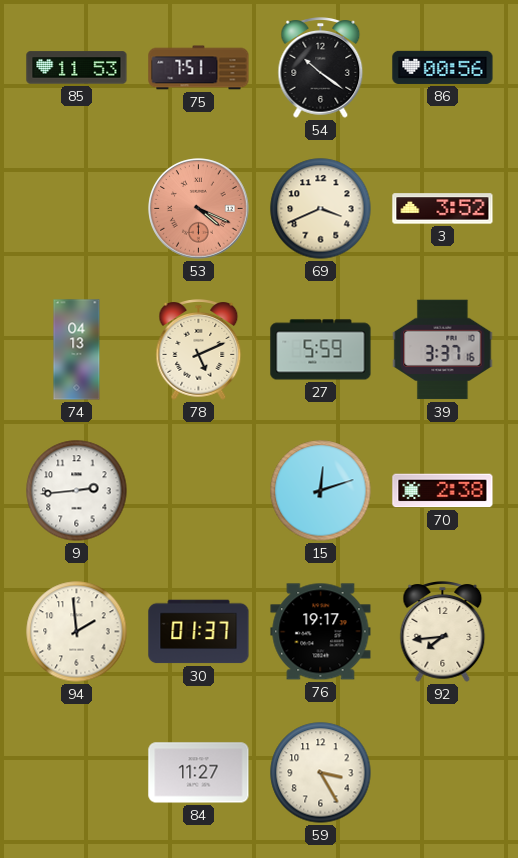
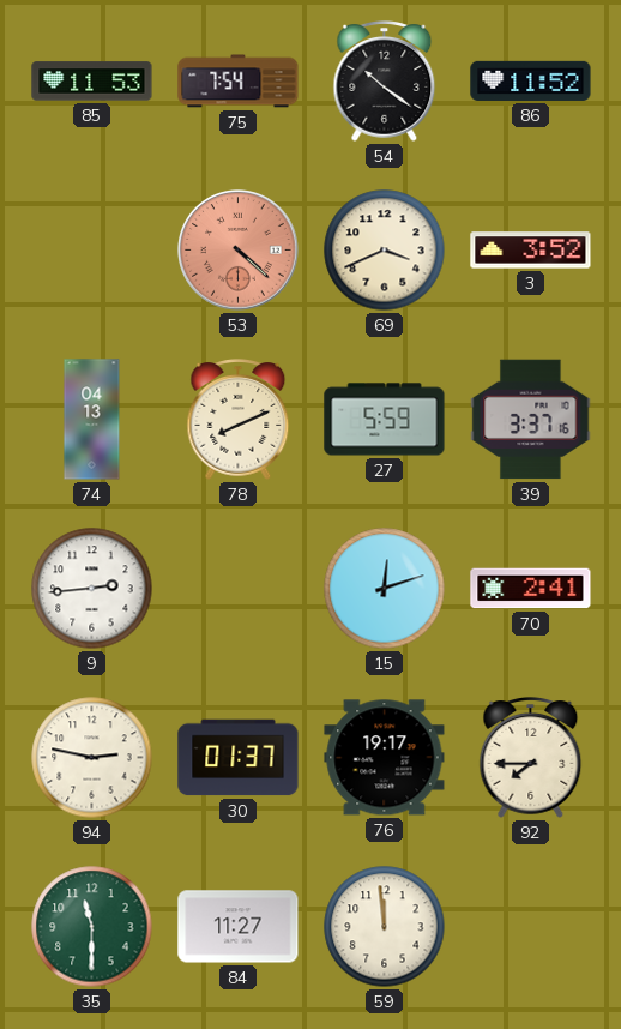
75: 7:51 -> 7:54 (239, 82)
86: 00:56 -> 11:52 (531, 80)
53: 4:19 -> 4:22 (239, 251)
78: 5:11 -> 8:11 (239, 420)
70: 2:38 -> 2:41 (531, 589)
94: 1:59 -> 2:47 (92, 758)
92: 7:44 -> 7:45 (531, 758)
35: none -> 11:30 (92, 927)
59: 3:25 -> 11:59 (385, 927)
